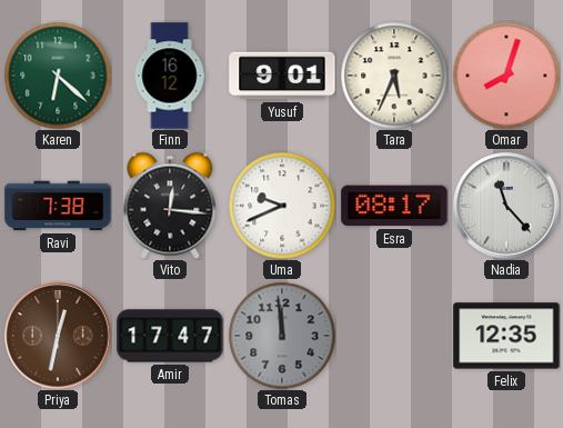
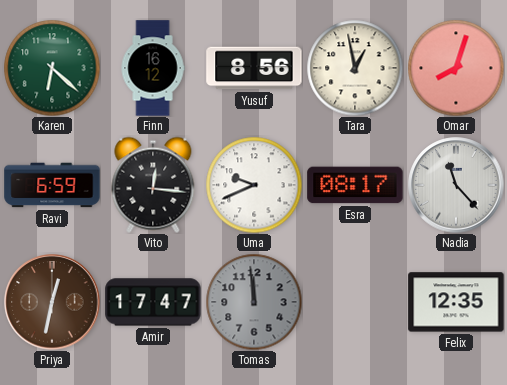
Yusuf: 9:01 -> 8:56 (254, 68)
Tara: 5:34 -> 12:58 (355, 68)
Ravi: 7:38 -> 6:59 (52, 185)
